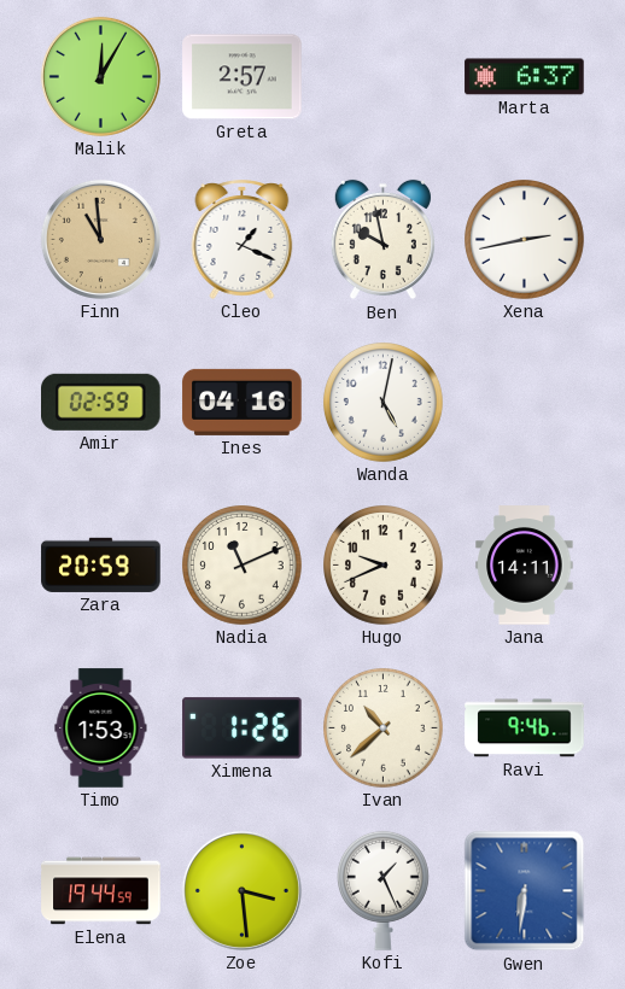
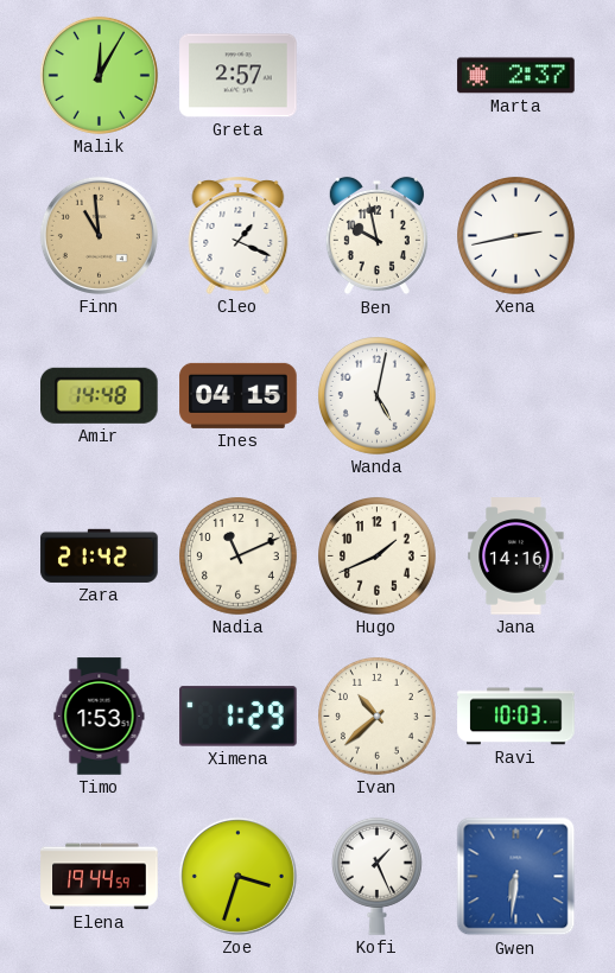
Marta: 6:37 -> 2:37 (516, 76)
Amir: 02:59 -> 14:48 (100, 395)
Ines: 04:16 -> 04:15 (239, 395)
Zara: 20:59 -> 21:42 (100, 555)
Hugo: 9:41 -> 1:41 (378, 557)
Jana: 14:11 -> 14:16 (516, 557)
Ximena: 1:26 -> 1:29 (239, 717)
Ravi: 9:46 -> 10:03 (516, 717)
Zoe: 3:29 -> 3:33 (237, 876)
